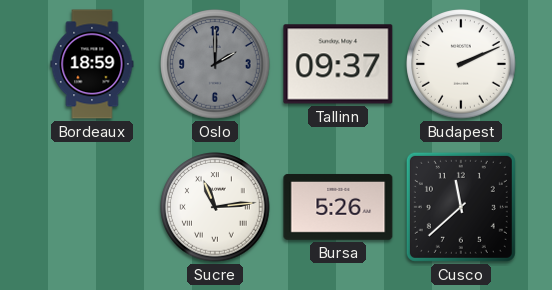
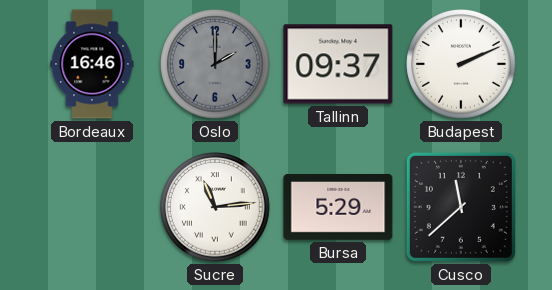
Bordeaux: 18:59 -> 16:46 (92, 64)
Bursa: 5:26 -> 5:29 (338, 207)
